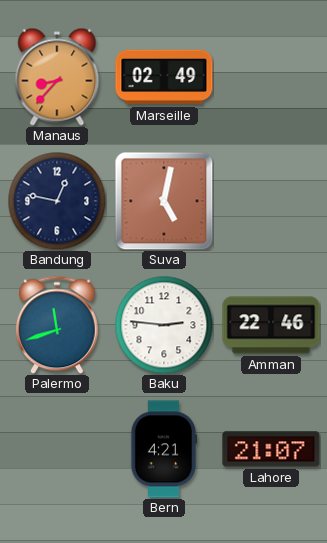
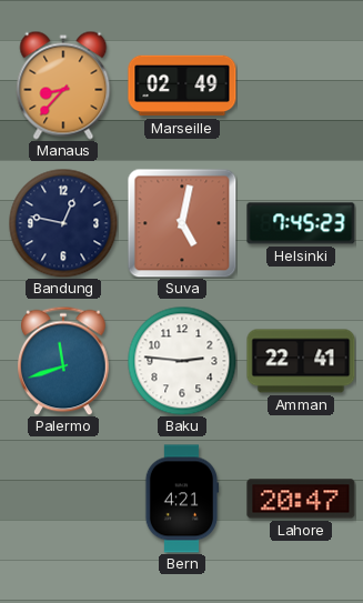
Helsinki: none -> 7:45 (301, 223)
Amman: 22:46 -> 22:41 (301, 361)
Lahore: 21:07 -> 20:47 (301, 499)
